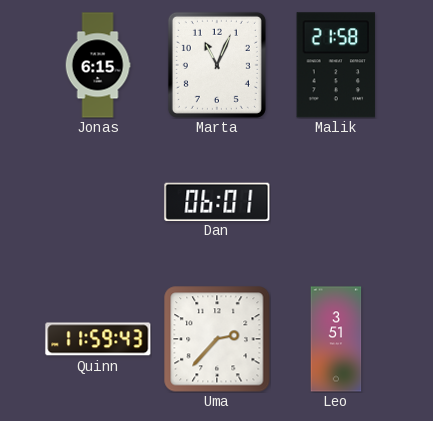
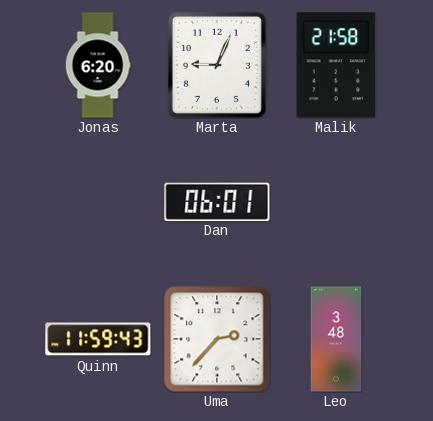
Jonas: 6:15 -> 6:20 (98, 65)
Marta: 11:04 -> 9:04 (217, 65)
Leo: 3:51 -> 3:48 (336, 339)
